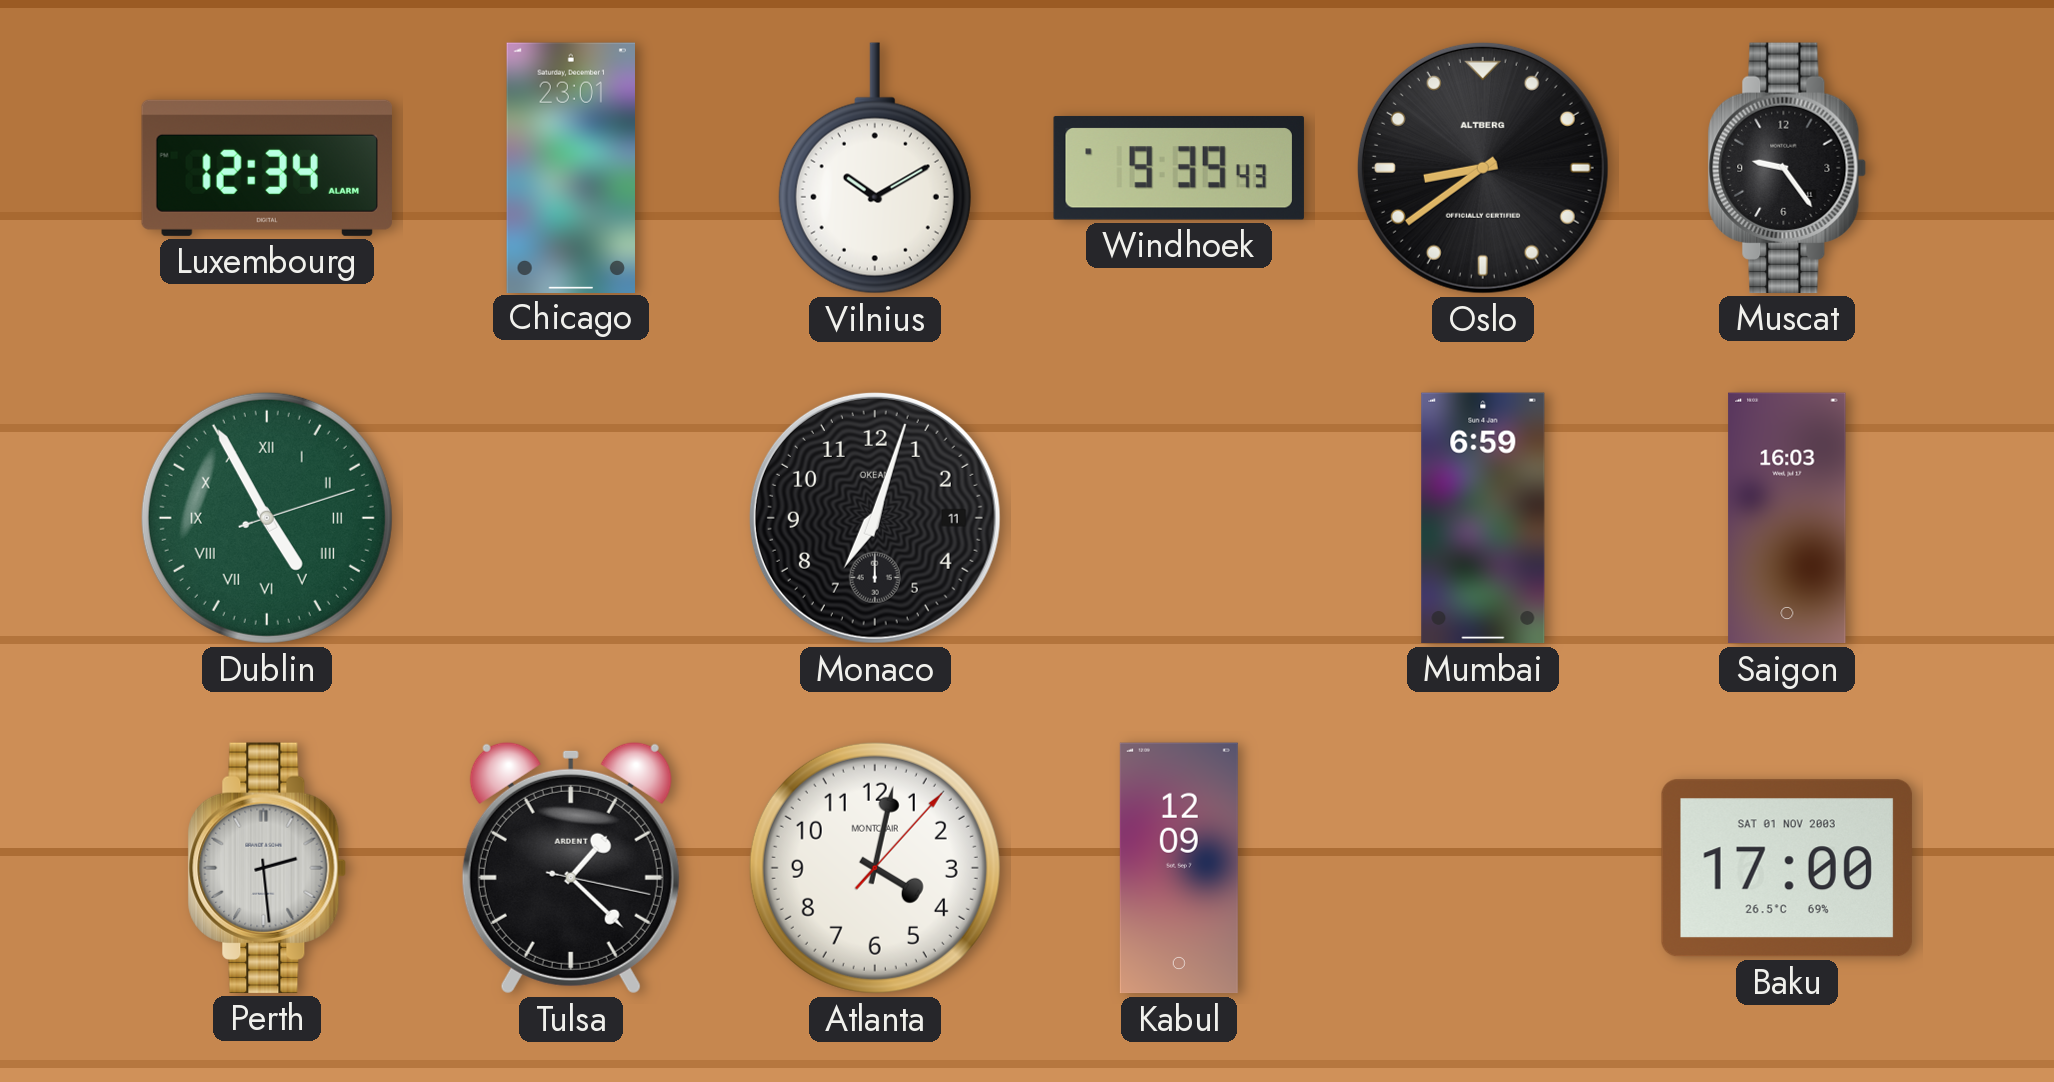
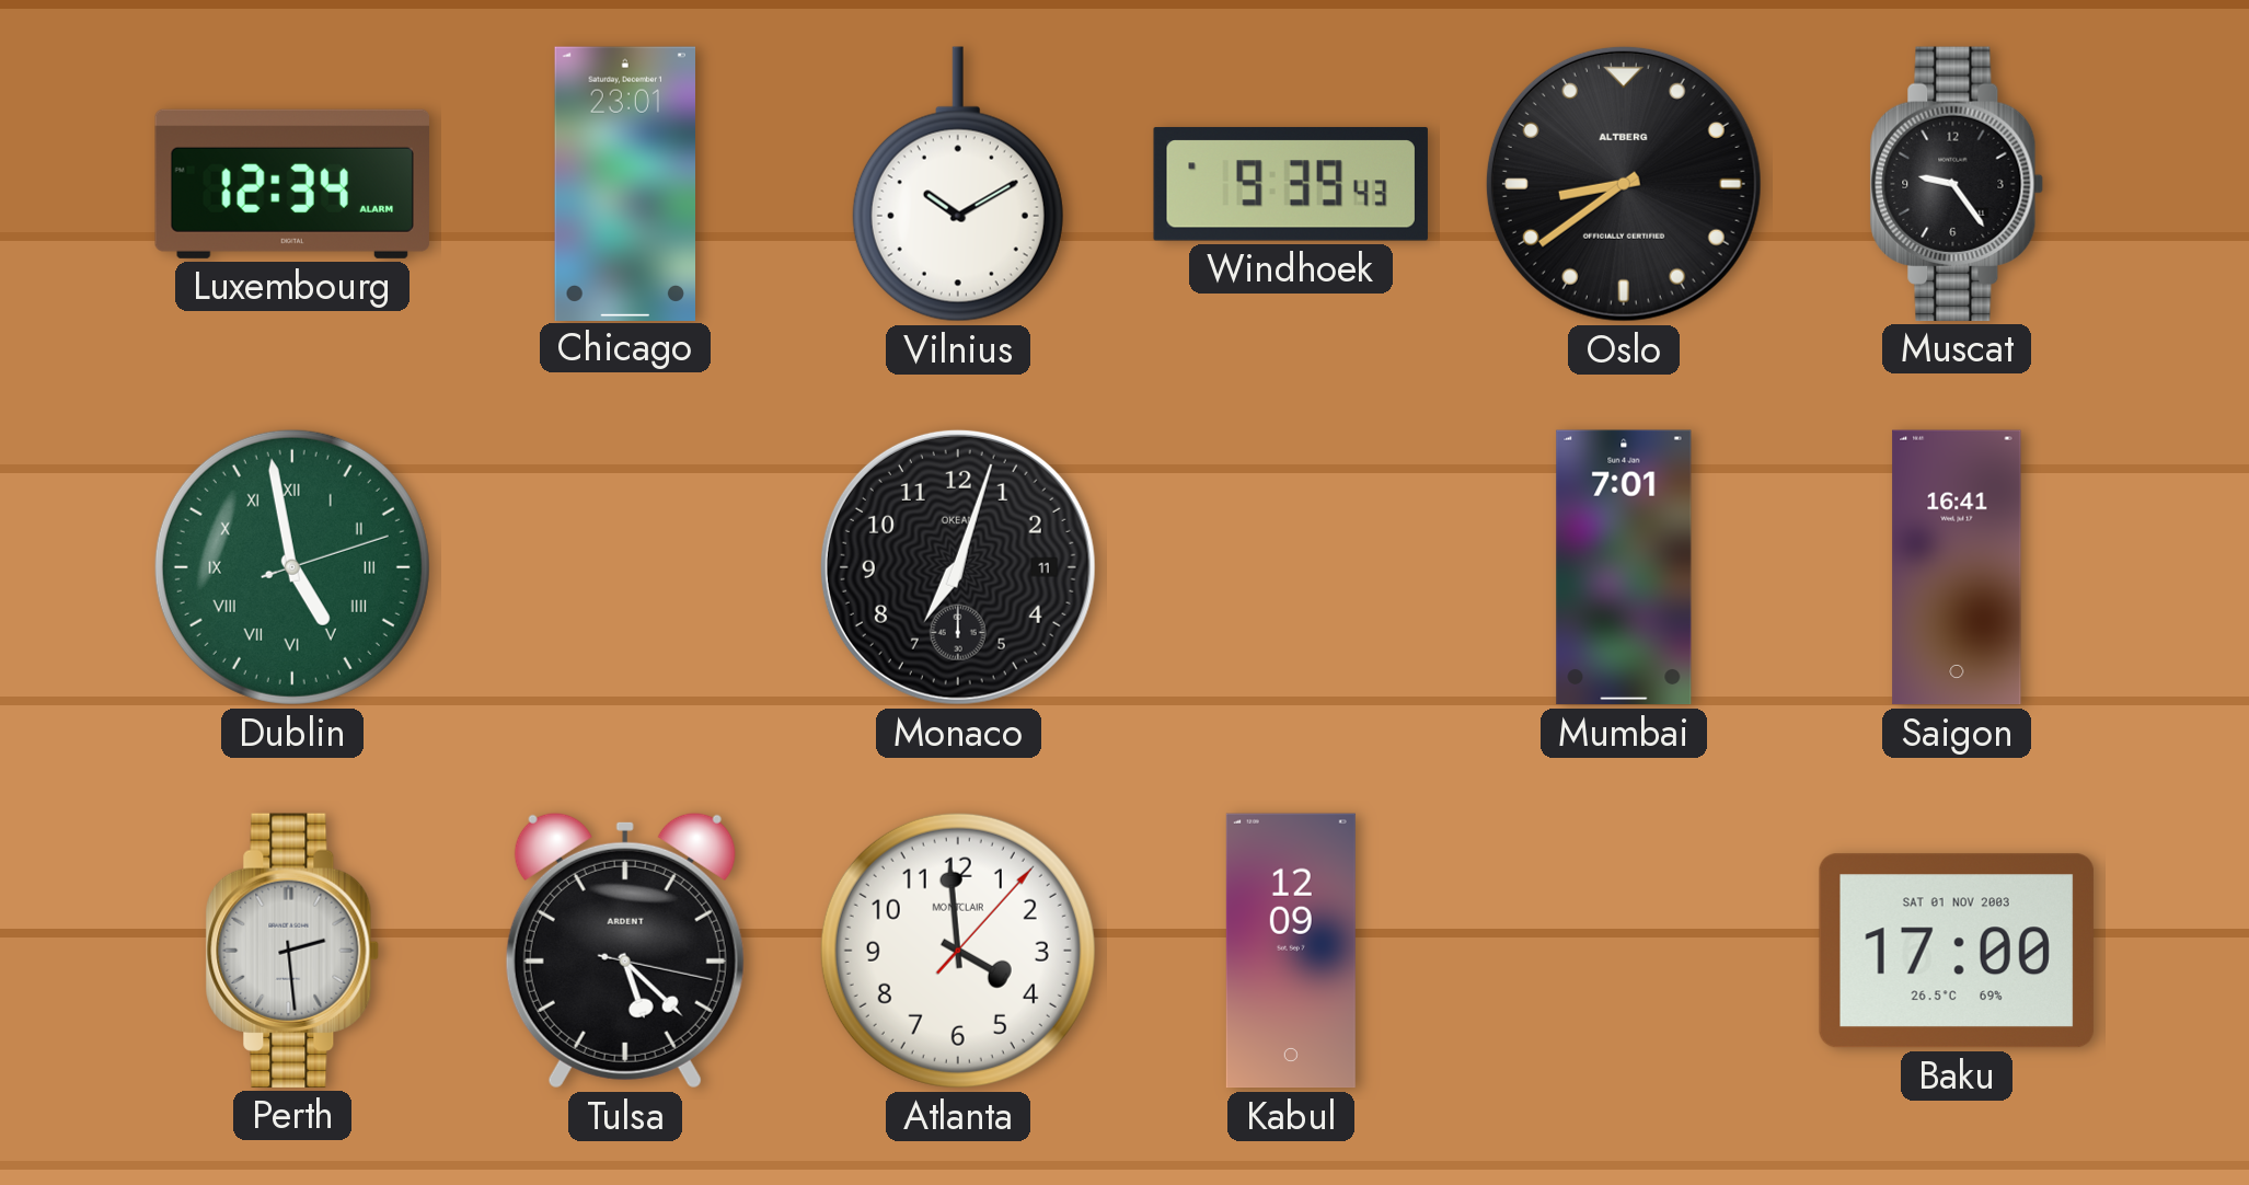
Dublin: 4:55 -> 4:58 (292, 567)
Mumbai: 6:59 -> 7:01 (1624, 567)
Saigon: 16:03 -> 16:41 (1957, 567)
Tulsa: 1:22 -> 5:22 (625, 951)
Atlanta: 4:02 -> 3:59 (958, 951)
